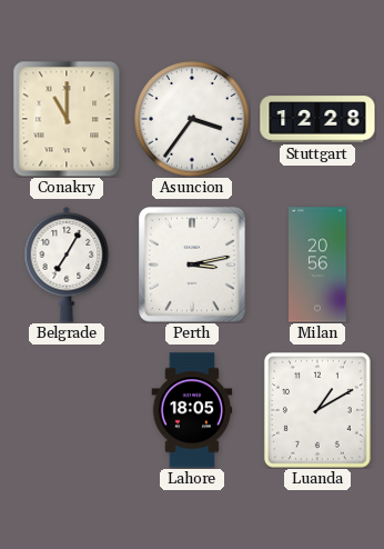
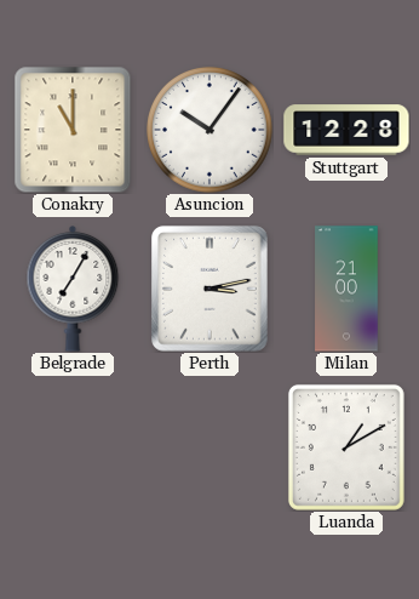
Asuncion: 3:36 -> 10:06 (211, 131)
Milan: 20:56 -> 21:00 (346, 289)
Lahore: 18:05 -> none (192, 410)
